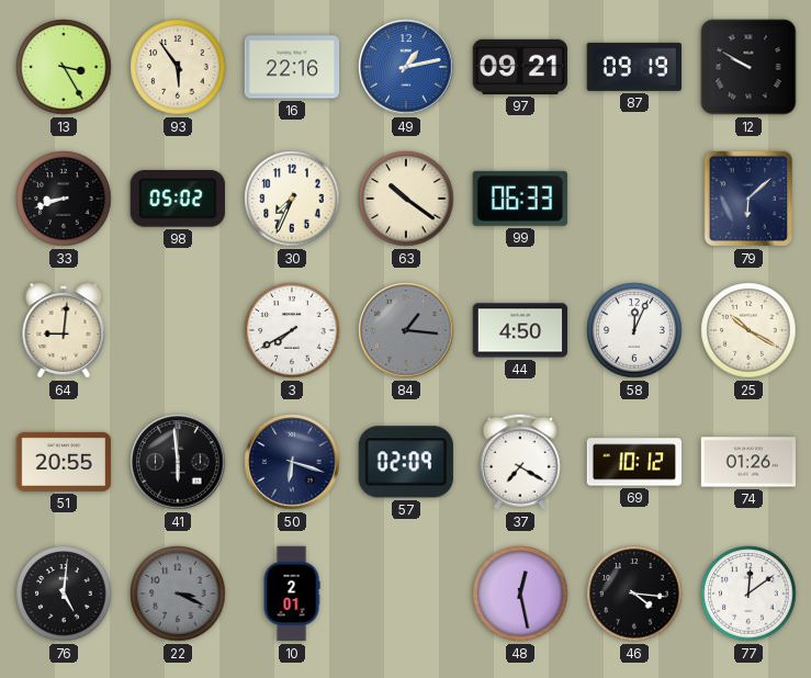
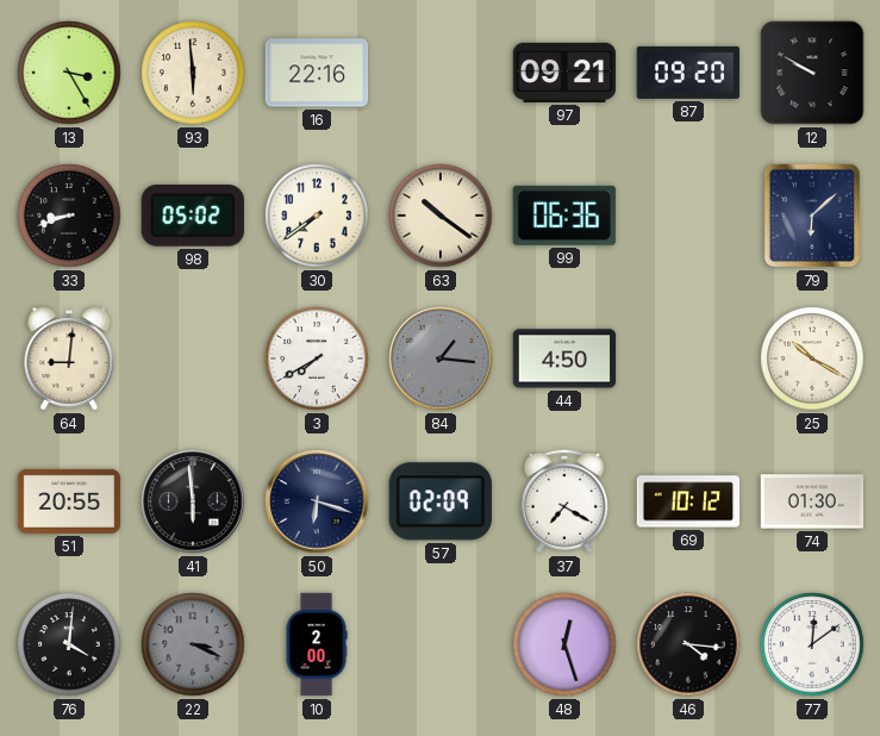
93: 5:54 -> 5:59 (193, 73)
49: 1:13 -> none (406, 67)
87: 09:19 -> 09:20 (688, 73)
30: 7:34 -> 7:39 (317, 216)
99: 06:33 -> 06:36 (564, 216)
58: 12:04 -> none (634, 330)
74: 01:26 -> 01:30 (812, 501)
76: 5:01 -> 4:01 (69, 644)
10: 2:01 -> 2:00 (317, 644)
48: 12:28 -> 12:27 (564, 644)
